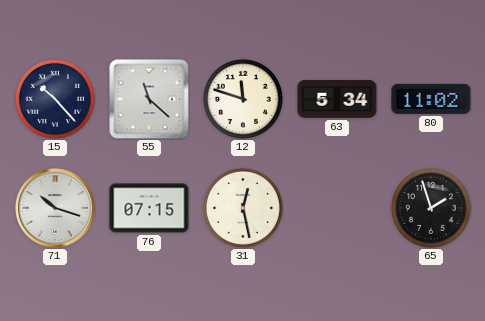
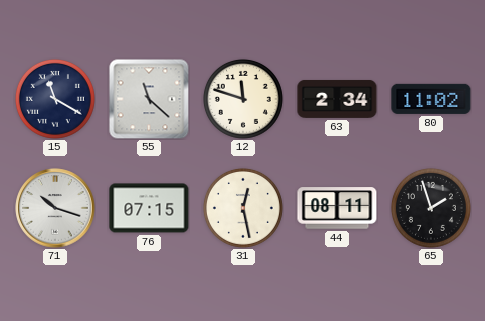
15: 10:23 -> 11:20 (55, 99)
63: 5:34 -> 2:34 (337, 99)
44: none -> 08:11 (337, 208)
